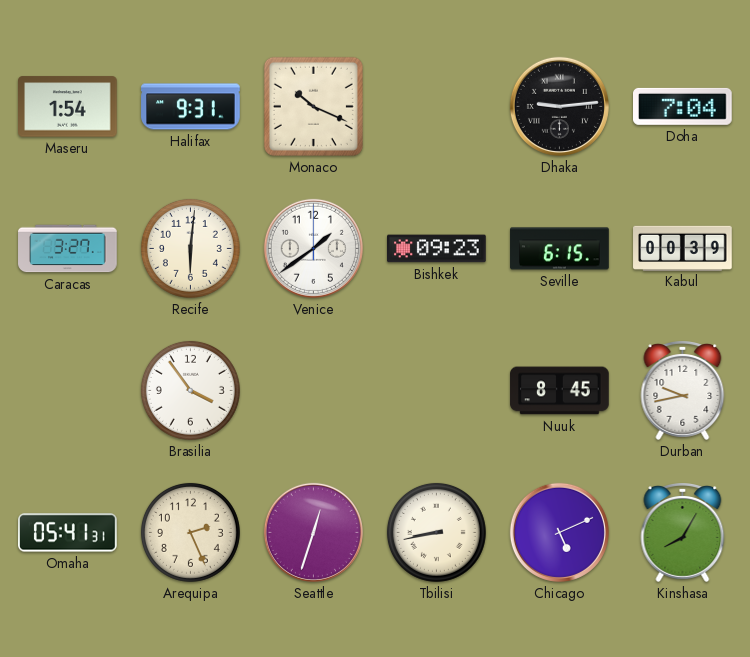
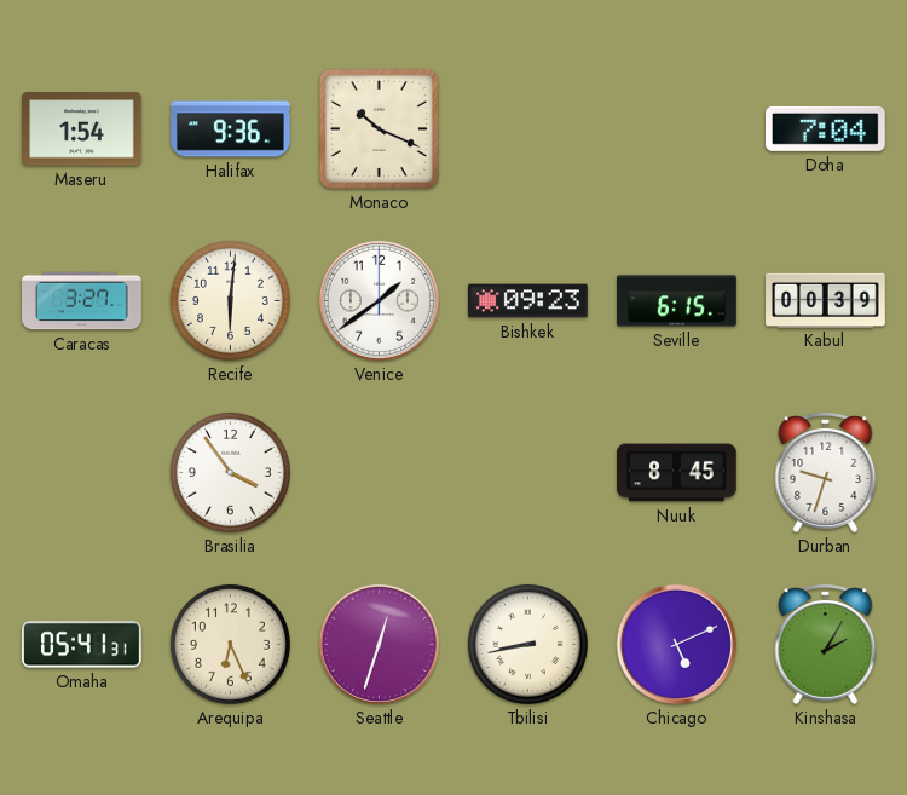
Halifax: 9:31 -> 9:36 (231, 129)
Dhaka: 9:14 -> none (559, 106)
Durban: 9:43 -> 9:33 (826, 473)
Arequipa: 2:26 -> 6:26 (230, 644)
Kinshasa: 8:05 -> 2:05 (826, 645)
